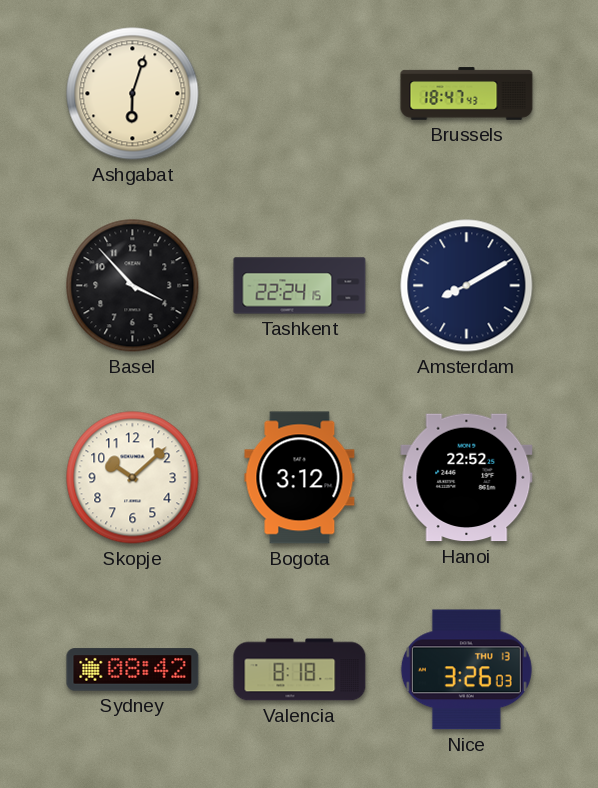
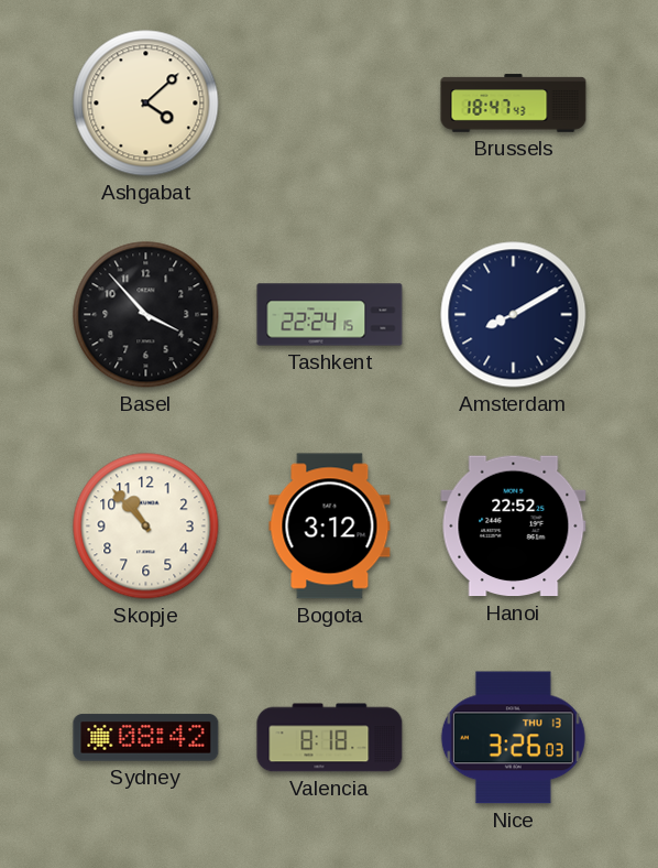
Ashgabat: 6:03 -> 4:08 (146, 104)
Skopje: 10:08 -> 10:53 (146, 527)
